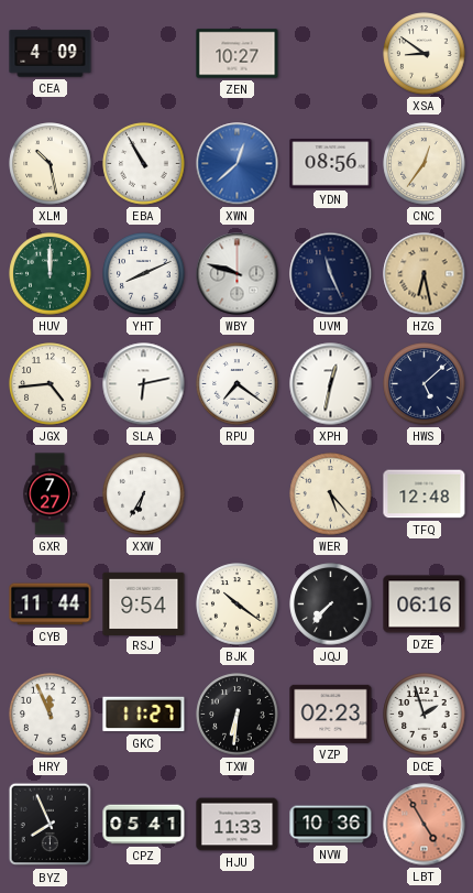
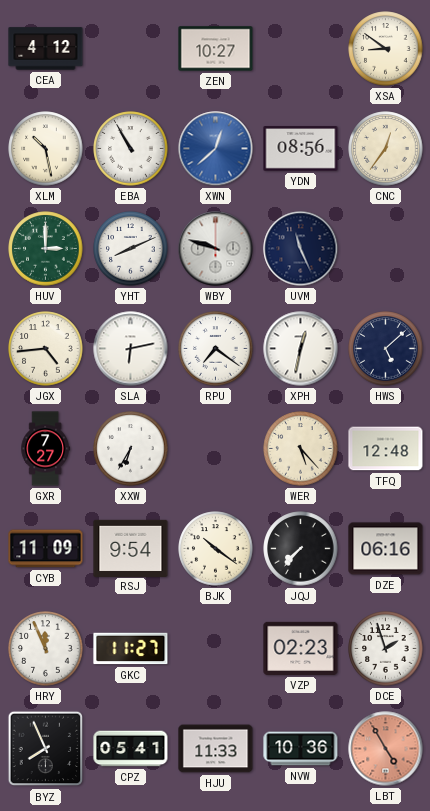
CEA: 4:09 -> 4:12 (46, 49)
HUV: 12:00 -> 3:00 (46, 249)
HZG: 6:28 -> none (425, 274)
CYB: 11:44 -> 11:09 (46, 549)
TXW: 6:31 -> none (238, 715)
